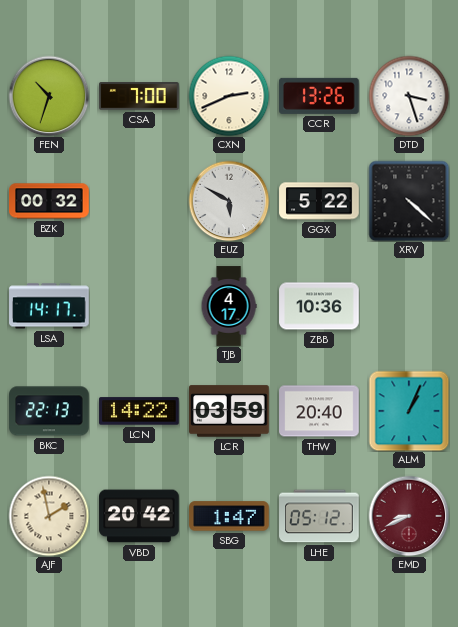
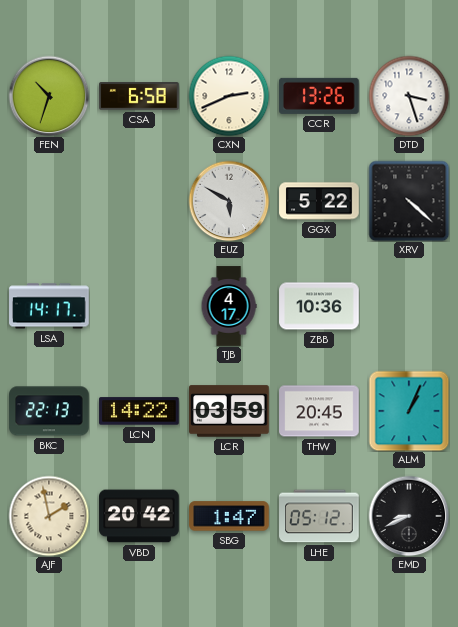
CSA: 7:00 -> 6:58 (139, 96)
BZK: 00:32 -> none (49, 201)
THW: 20:40 -> 20:45 (319, 411)
EMD dial: burgundy -> black (409, 516)
